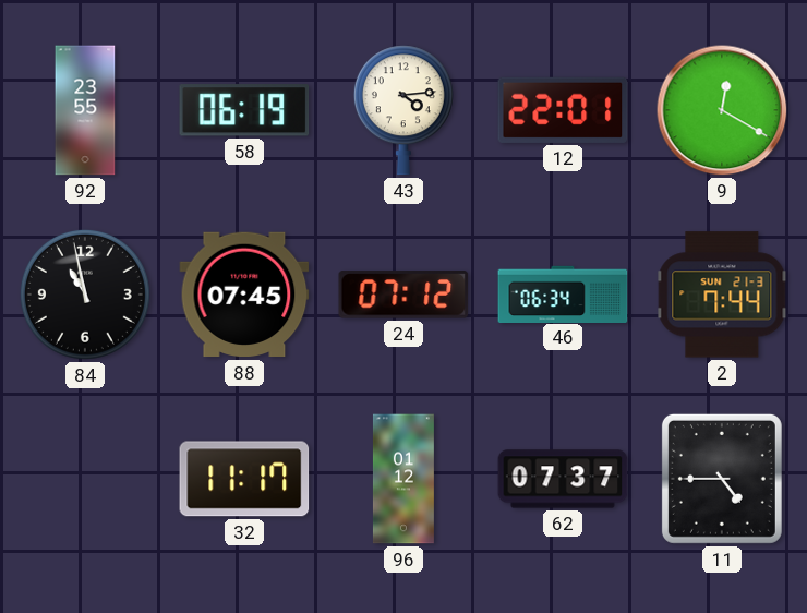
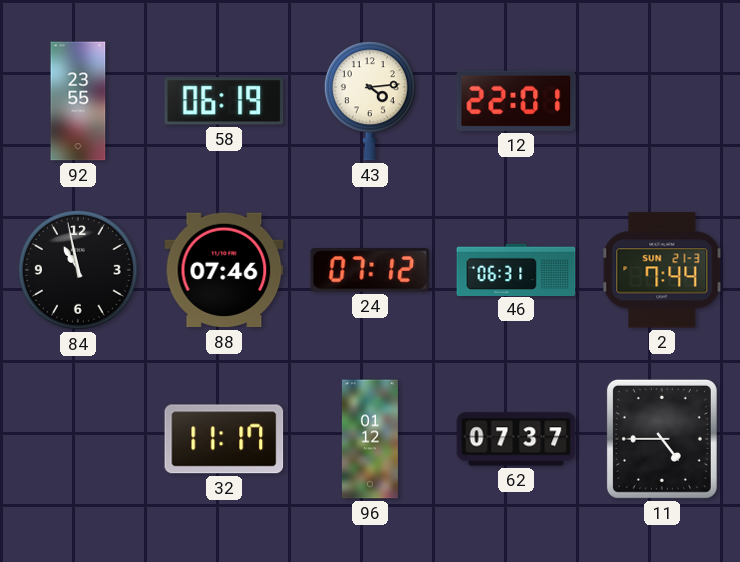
9: 12:20 -> none (722, 110)
88: 07:45 -> 07:46 (224, 270)
46: 06:34 -> 06:31 (516, 269)
